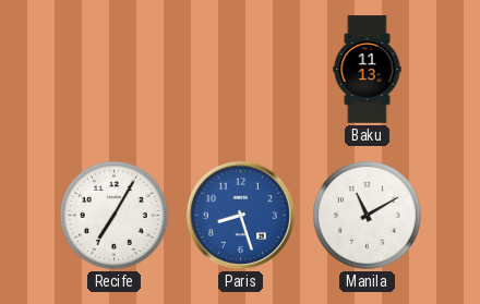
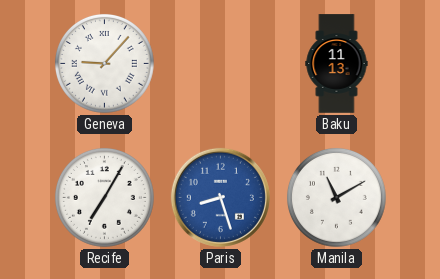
Geneva: none -> 9:07 (104, 63)
